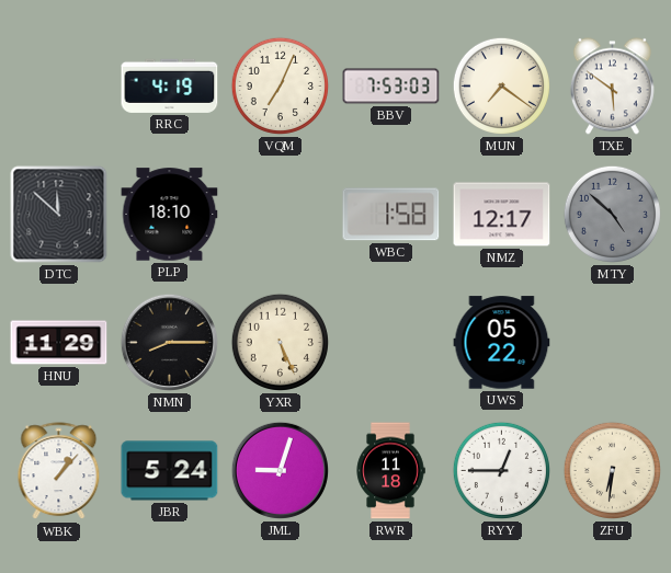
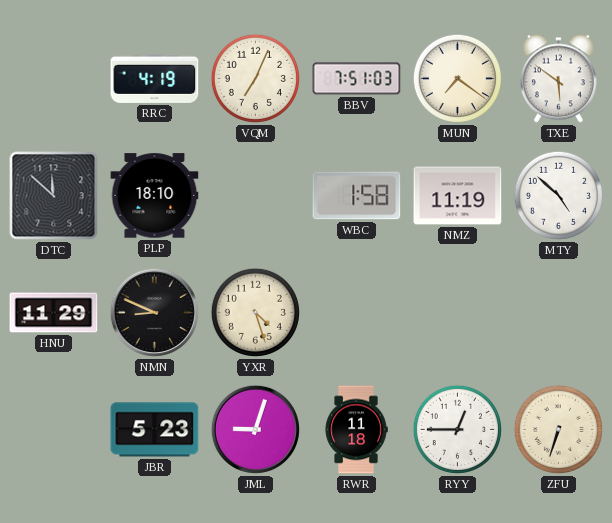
BBV: 7:53 -> 7:51 (357, 79)
NMZ: 12:17 -> 11:19 (458, 196)
MTY dial: grey -> white (558, 195)
NMN: 8:15 -> 8:49 (154, 312)
YXR: 5:26 -> 4:27 (255, 312)
UWS: 05:22 -> none (502, 343)
WBK: 1:07 -> none (59, 471)
JBR: 5:24 -> 5:23 (155, 430)
ZFU: 6:31 -> 6:33 (558, 429)
